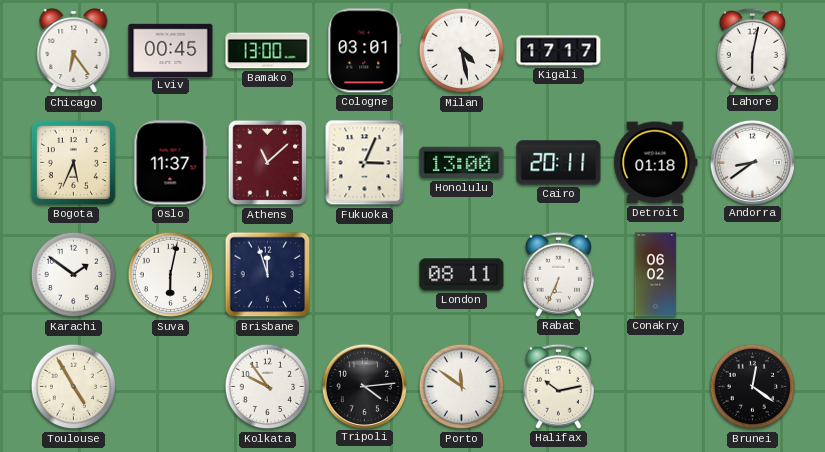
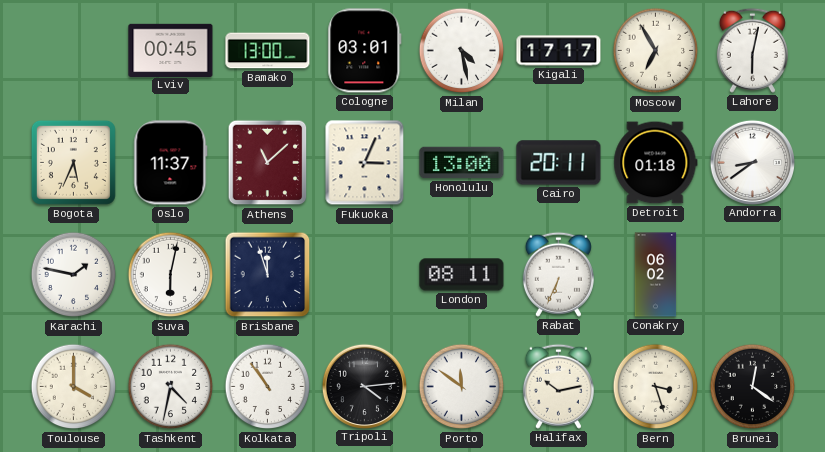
Chicago: 6:24 -> none (74, 51)
Moscow: none -> 6:55 (656, 51)
Karachi: 1:51 -> 1:47 (74, 275)
Toulouse: 4:55 -> 4:00 (74, 387)
Tashkent: none -> 4:32 (171, 387)
Kolkata: 9:54 -> 10:54 (268, 387)
Bern: none -> 3:27 (656, 387)
